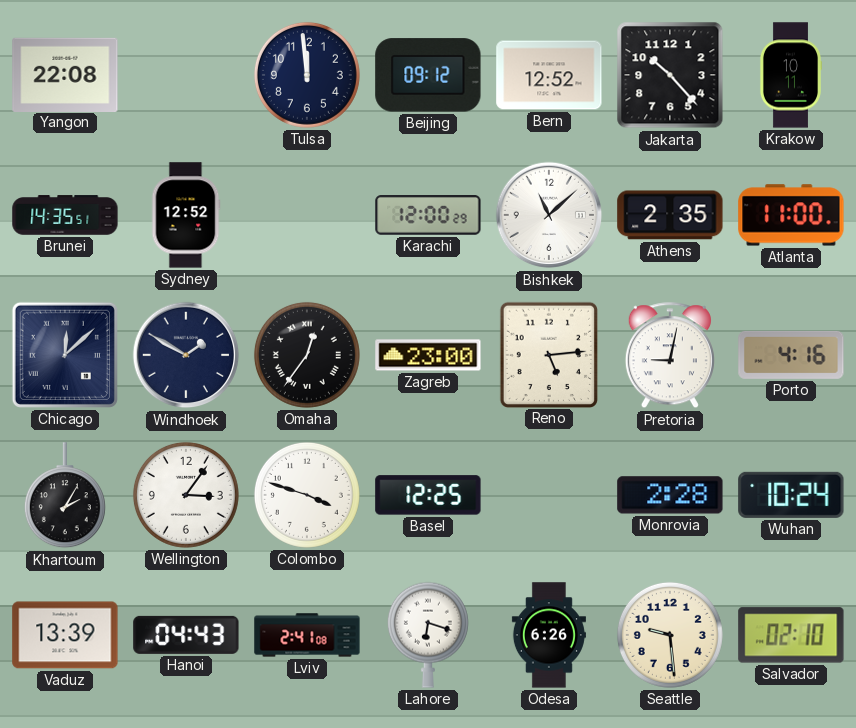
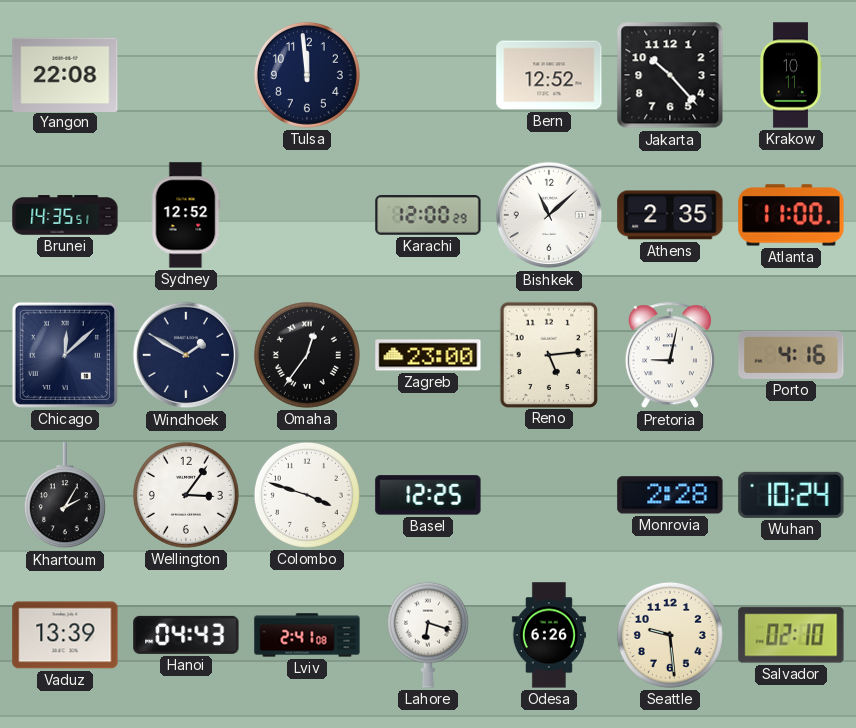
Beijing: 09:12 -> none (428, 75)
